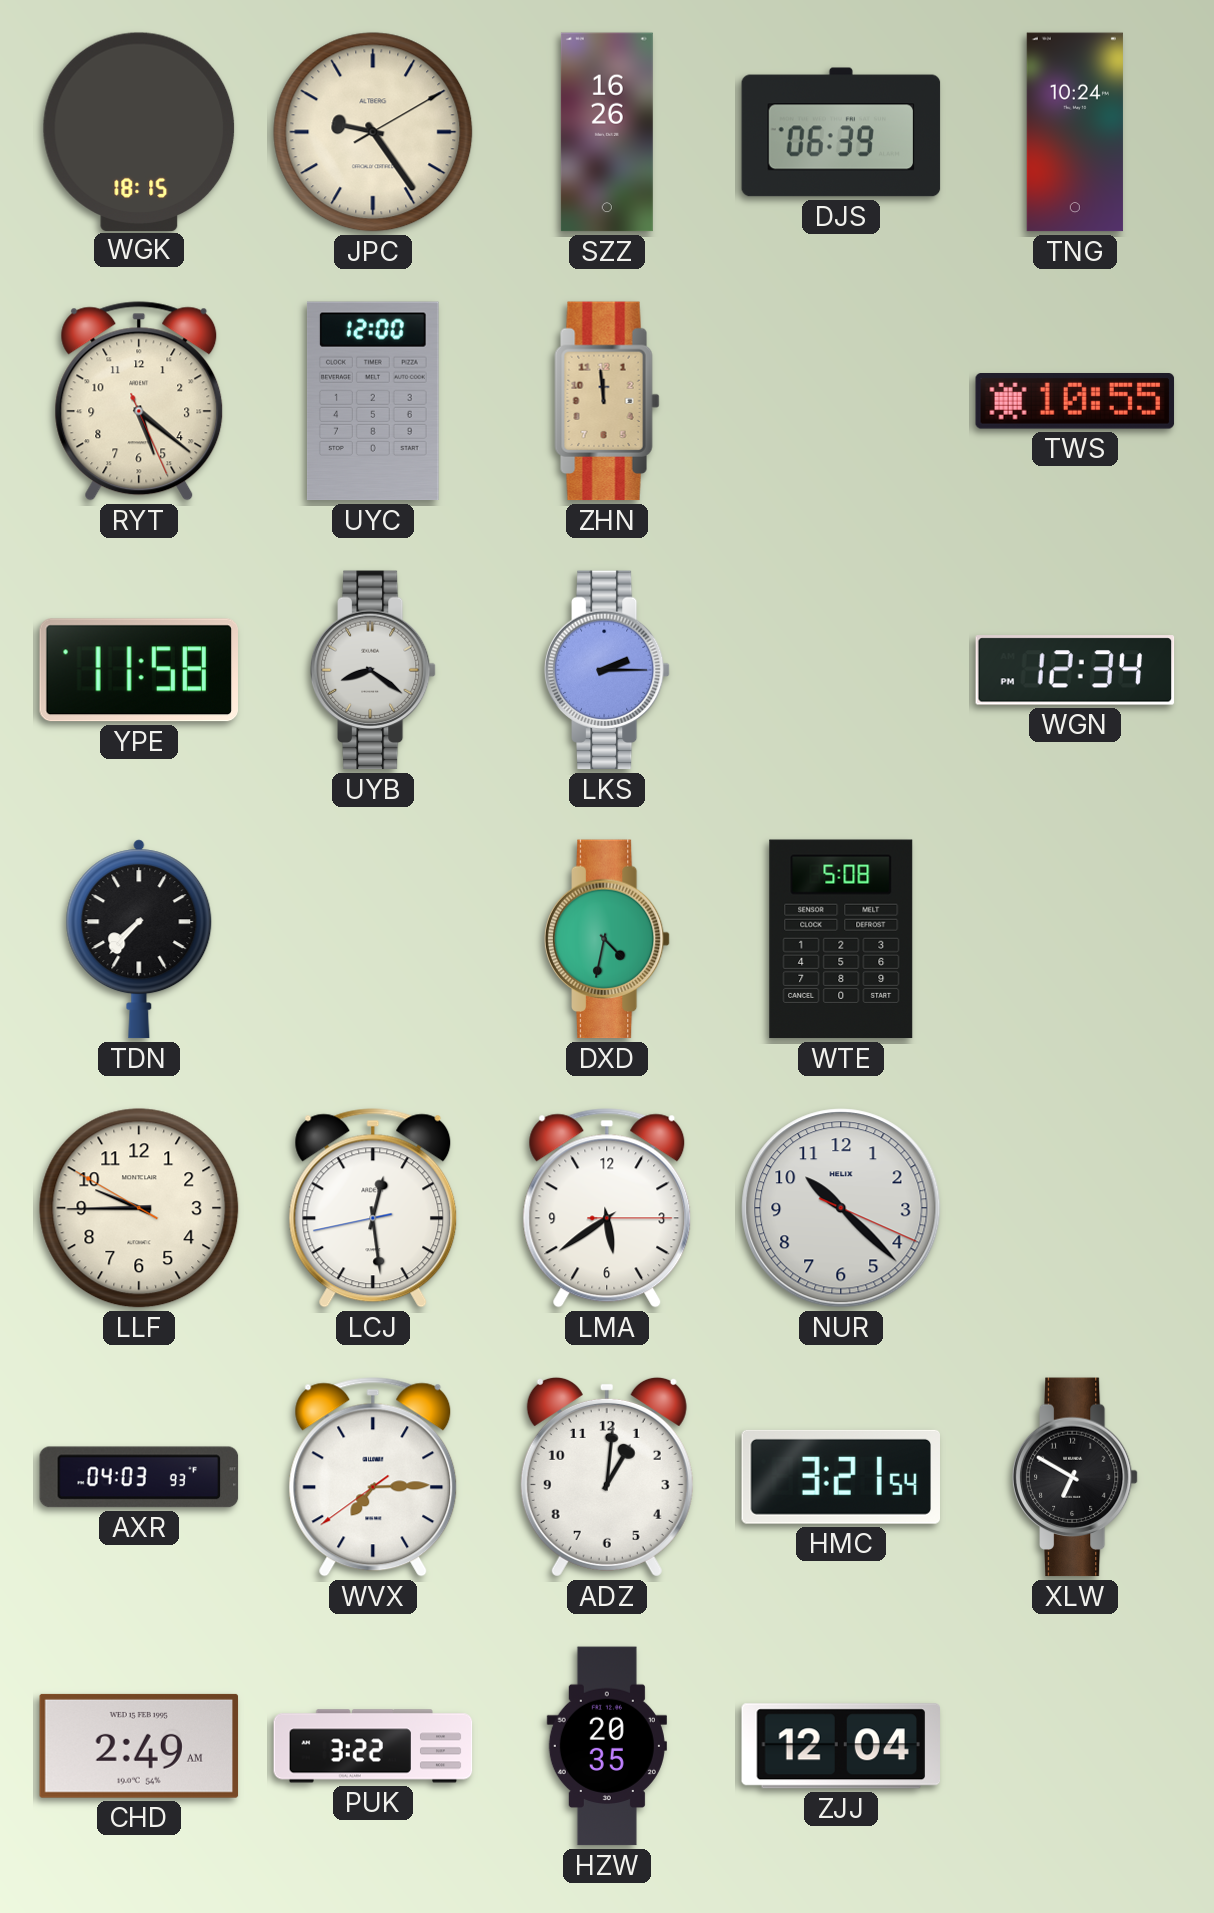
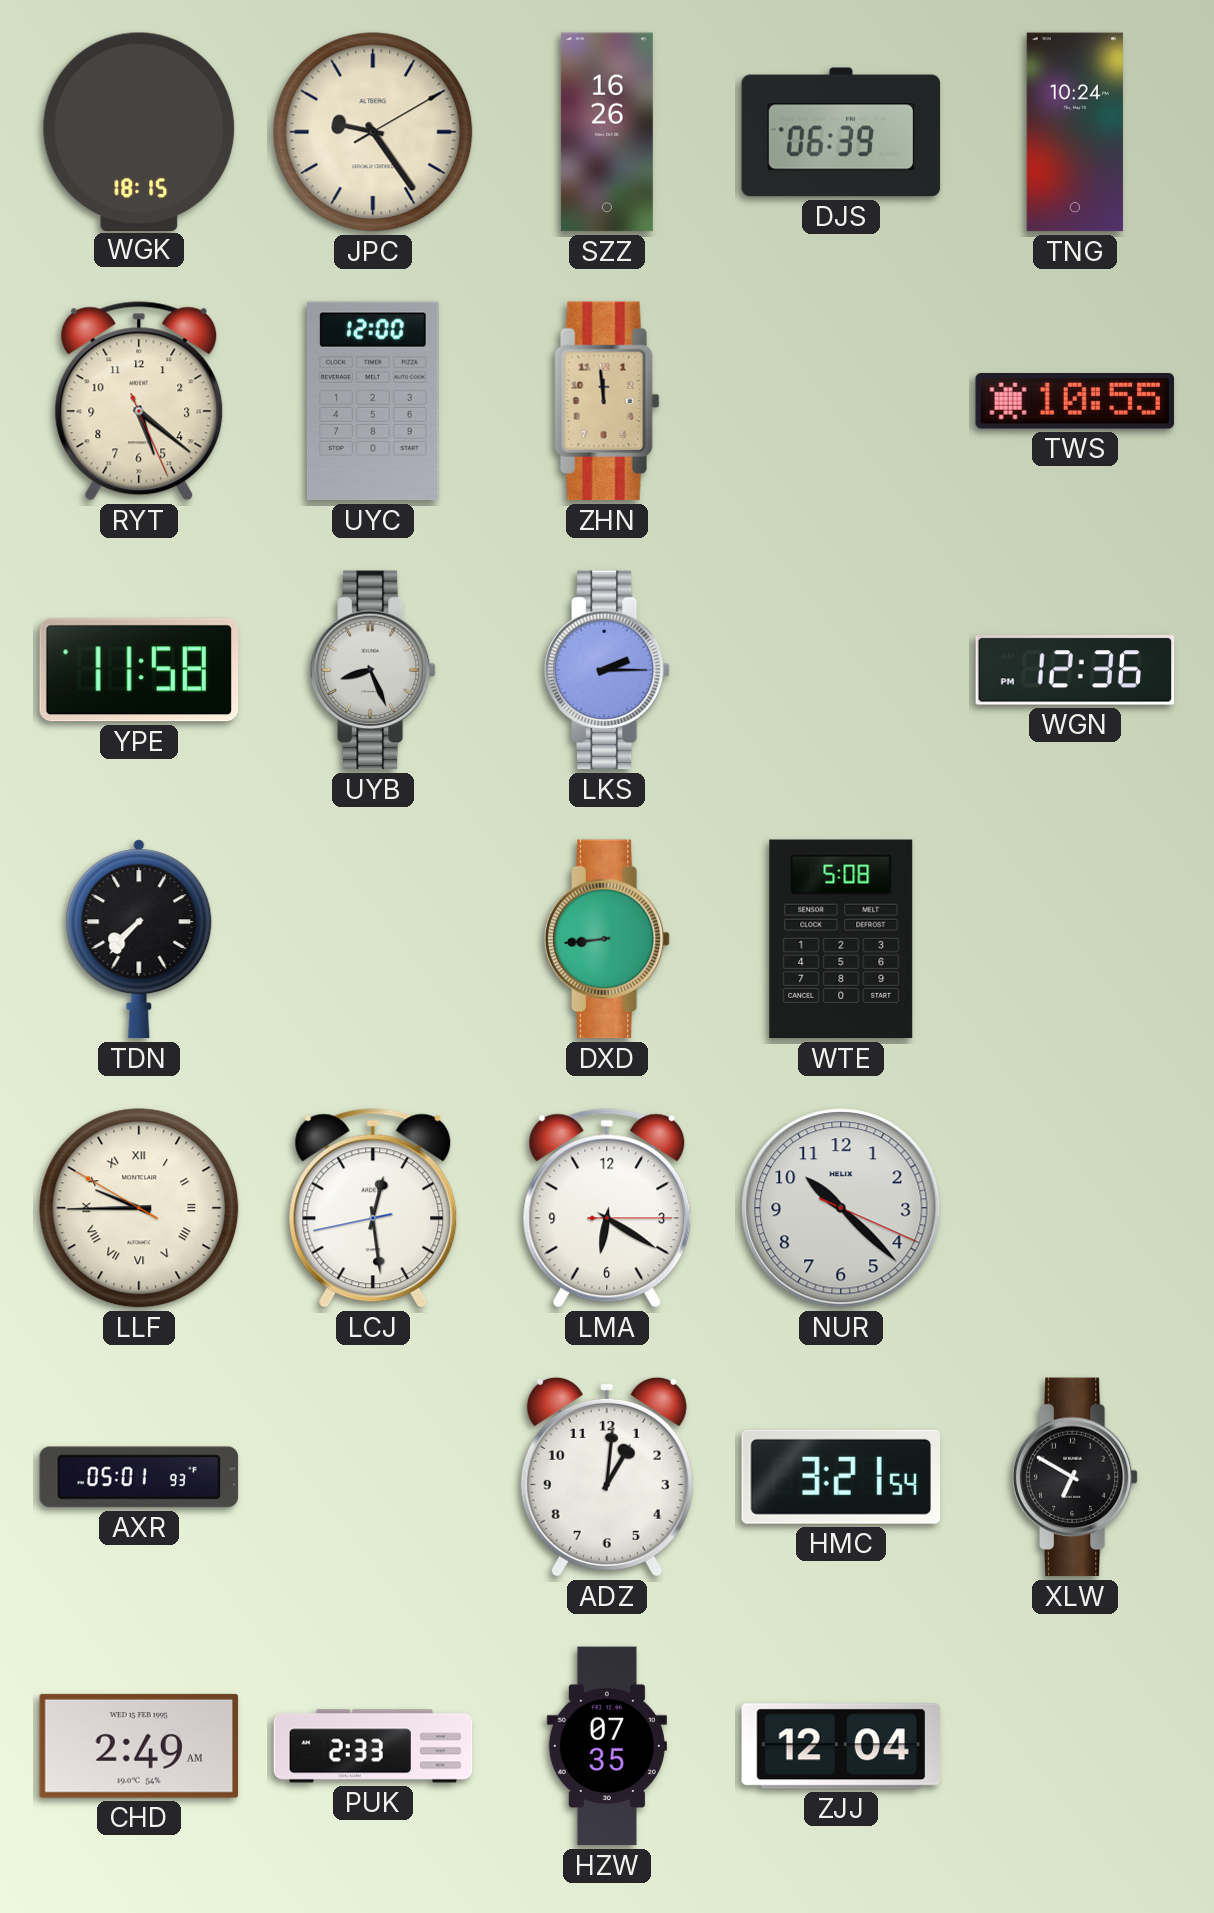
UYB: 8:21 -> 8:26 (373, 670)
WGN: 12:34 -> 12:36 (1075, 670)
DXD: 4:32 -> 8:44 (607, 939)
LLF numerals: Arabic -> Roman (139, 1208)
LMA: 5:39 -> 6:20 (607, 1208)
AXR: 04:03 -> 05:01 (139, 1477)
WVX: 7:14 -> none (373, 1477)
PUK: 3:22 -> 2:33 (373, 1746)
HZW: 20:35 -> 07:35 (607, 1746)
